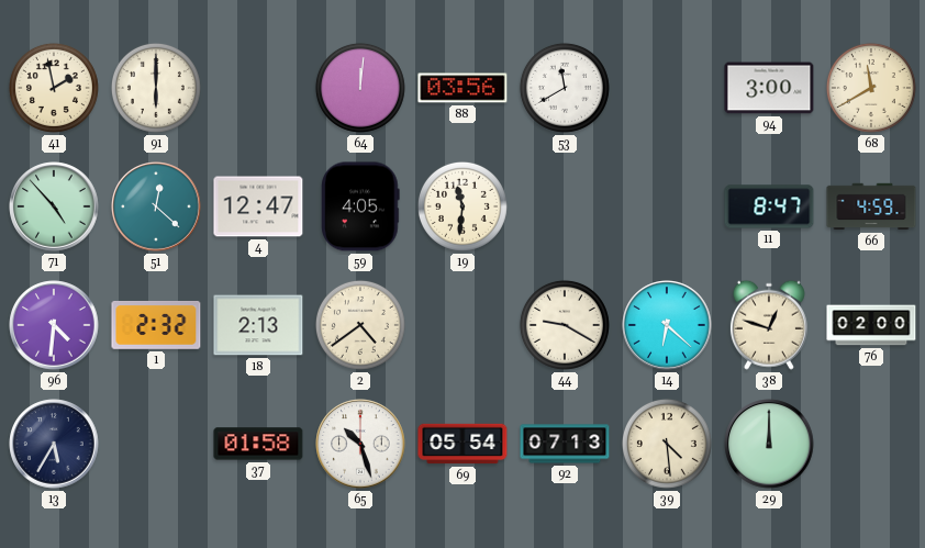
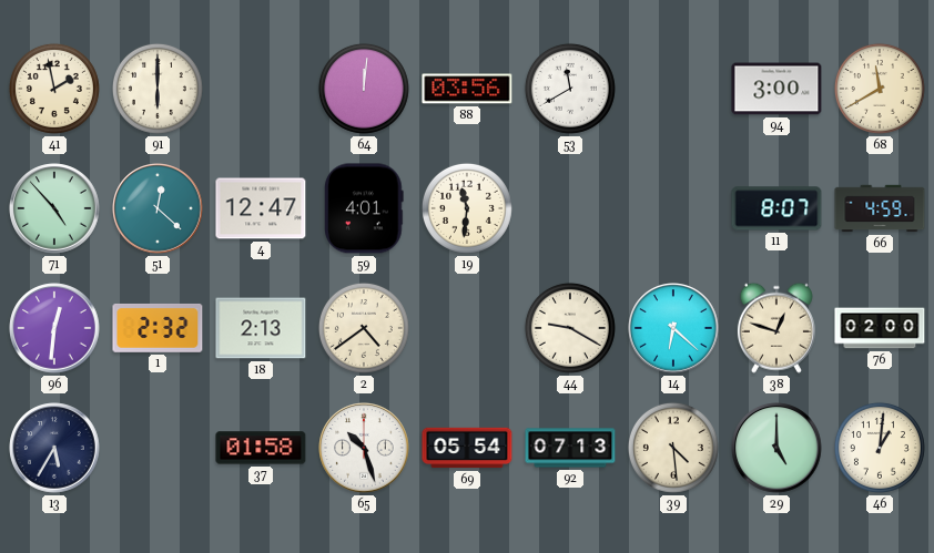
59: 4:05 -> 4:01 (364, 208)
11: 8:47 -> 8:07 (776, 208)
96: 4:31 -> 12:31 (54, 328)
29: 12:00 -> 5:00 (776, 448)
46: none -> 1:01 (880, 448)
